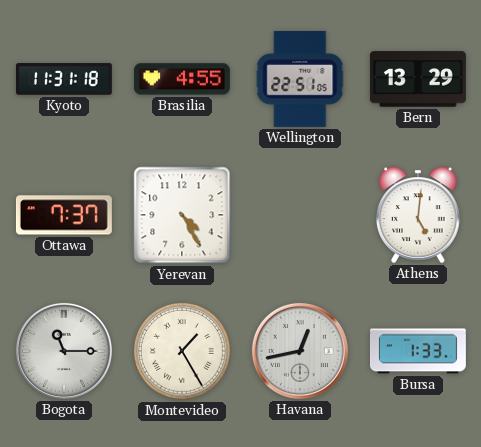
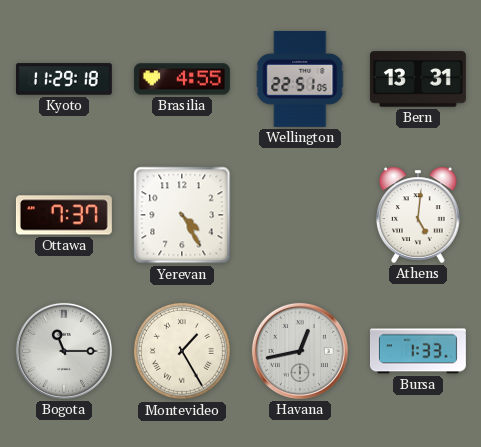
Kyoto: 11:31 -> 11:29 (64, 79)
Bern: 13:29 -> 13:31 (418, 79)
